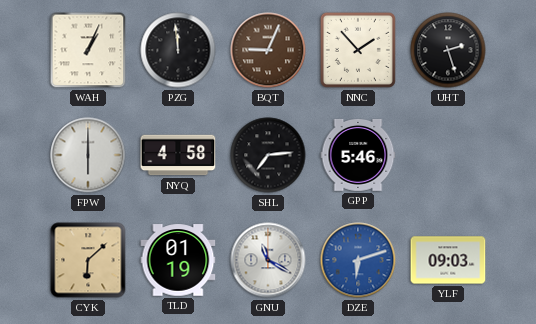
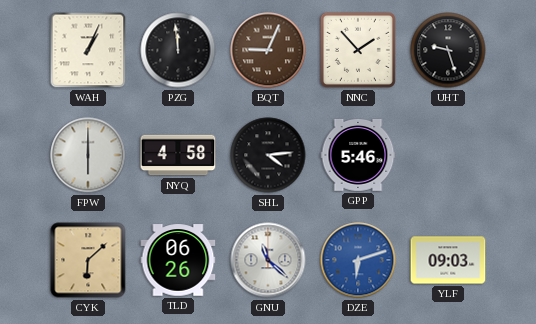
UHT: 2:27 -> 9:27 (448, 50)
SHL: 7:14 -> 4:14 (268, 155)
TLD: 01:19 -> 06:26 (178, 260)
GNU: 11:20 -> 11:22 (268, 260)
